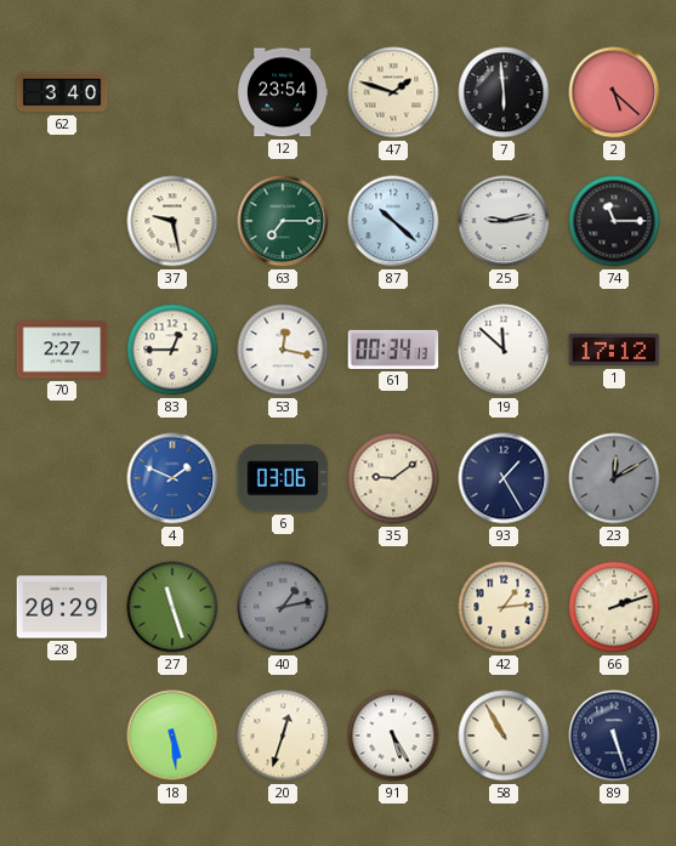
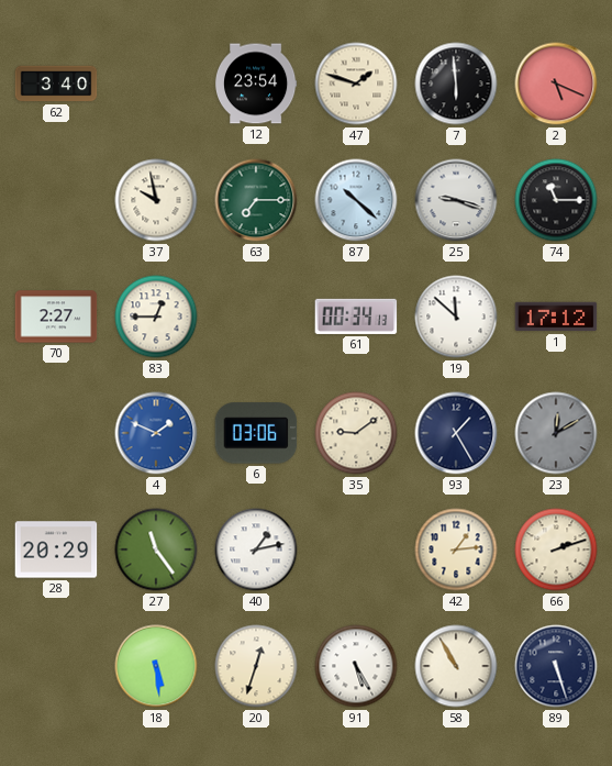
2: 5:22 -> 5:19 (556, 84)
37: 9:28 -> 9:58 (156, 200)
25: 9:13 -> 9:18 (456, 200)
53: 12:17 -> none (283, 350)
27: 11:27 -> 11:24 (156, 549)
40 dial: grey -> white (256, 549)
